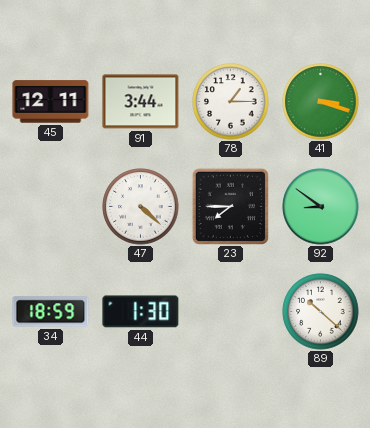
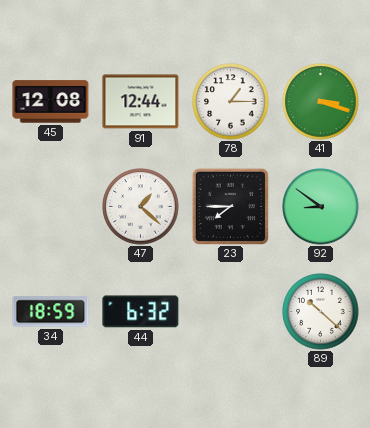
45: 12:11 -> 12:08 (51, 102)
91: 3:44 -> 12:44 (141, 102)
47: 4:22 -> 1:22 (141, 207)
44: 1:30 -> 6:32 (141, 312)
